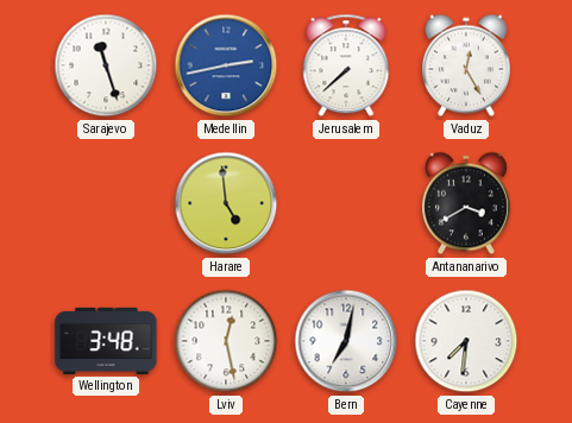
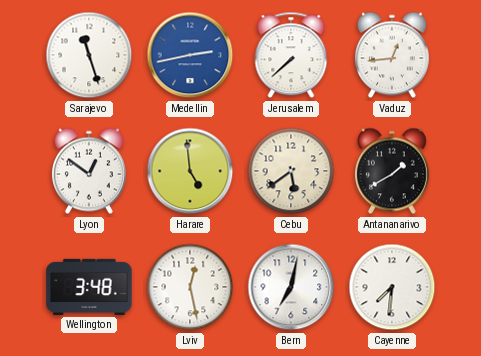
Vaduz: 12:25 -> 12:44 (392, 55)
Lyon: none -> 12:51 (89, 171)
Cebu: none -> 5:39 (291, 171)
Antananarivo: 3:40 -> 1:40 (392, 171)
